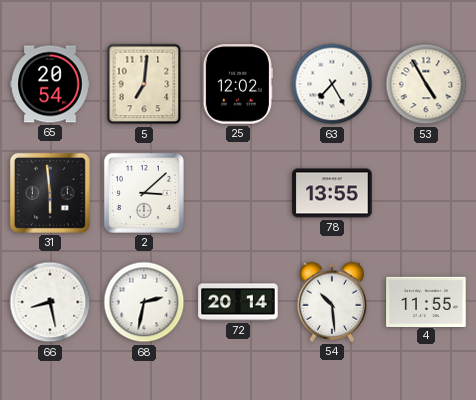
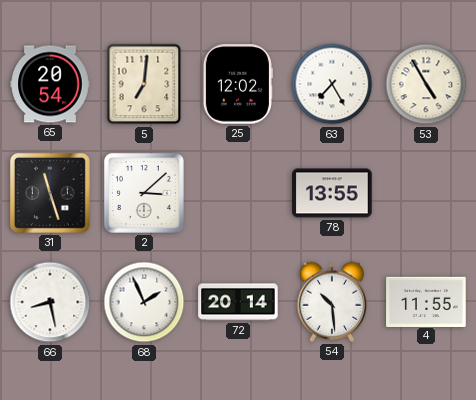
31: 5:59 -> 11:27 (50, 193)
68: 2:32 -> 1:56 (144, 302)
